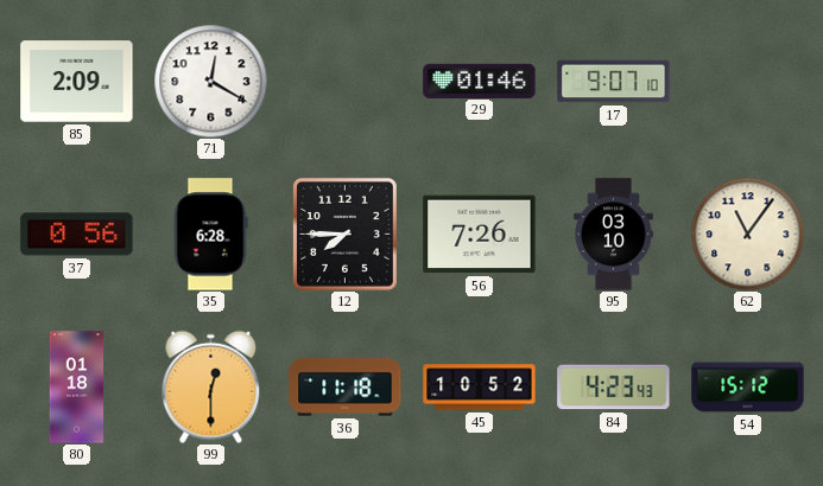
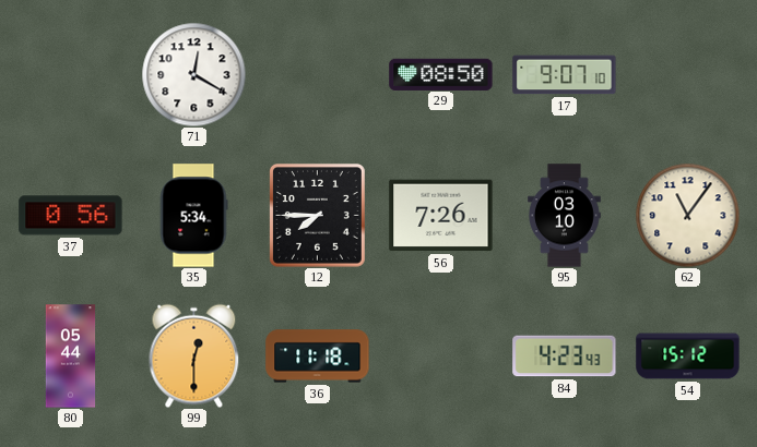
85: 2:09 -> none (77, 82)
29: 01:46 -> 08:50 (441, 74)
35: 6:28 -> 5:34 (193, 216)
80: 01:18 -> 05:44 (71, 357)
45: 10:52 -> none (480, 388)
